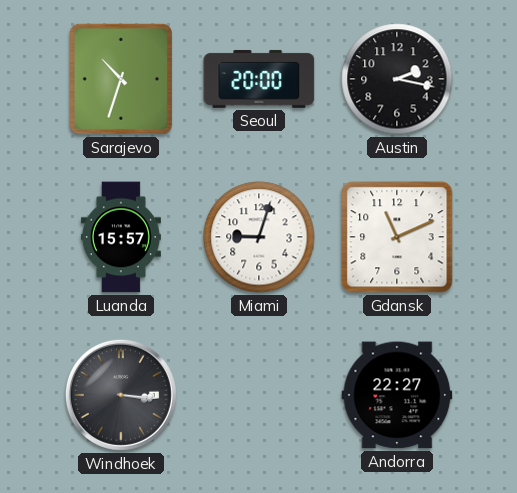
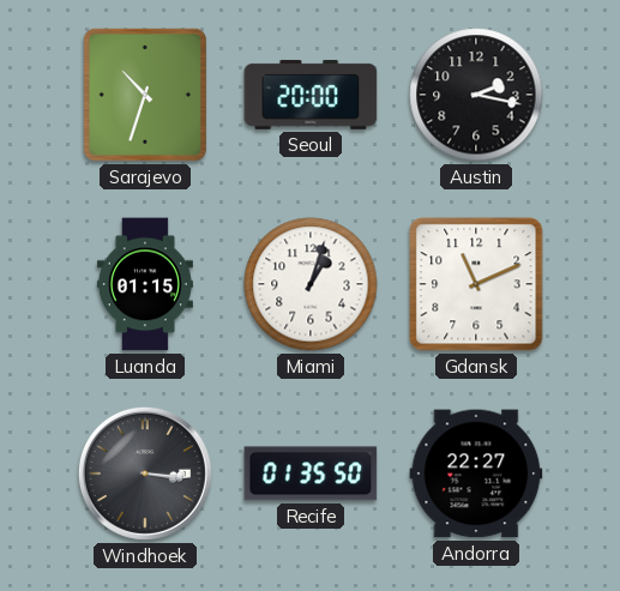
Luanda: 15:57 -> 01:15 (145, 284)
Miami: 9:03 -> 1:03 (311, 284)
Recife: none -> 01:35 (311, 474)
